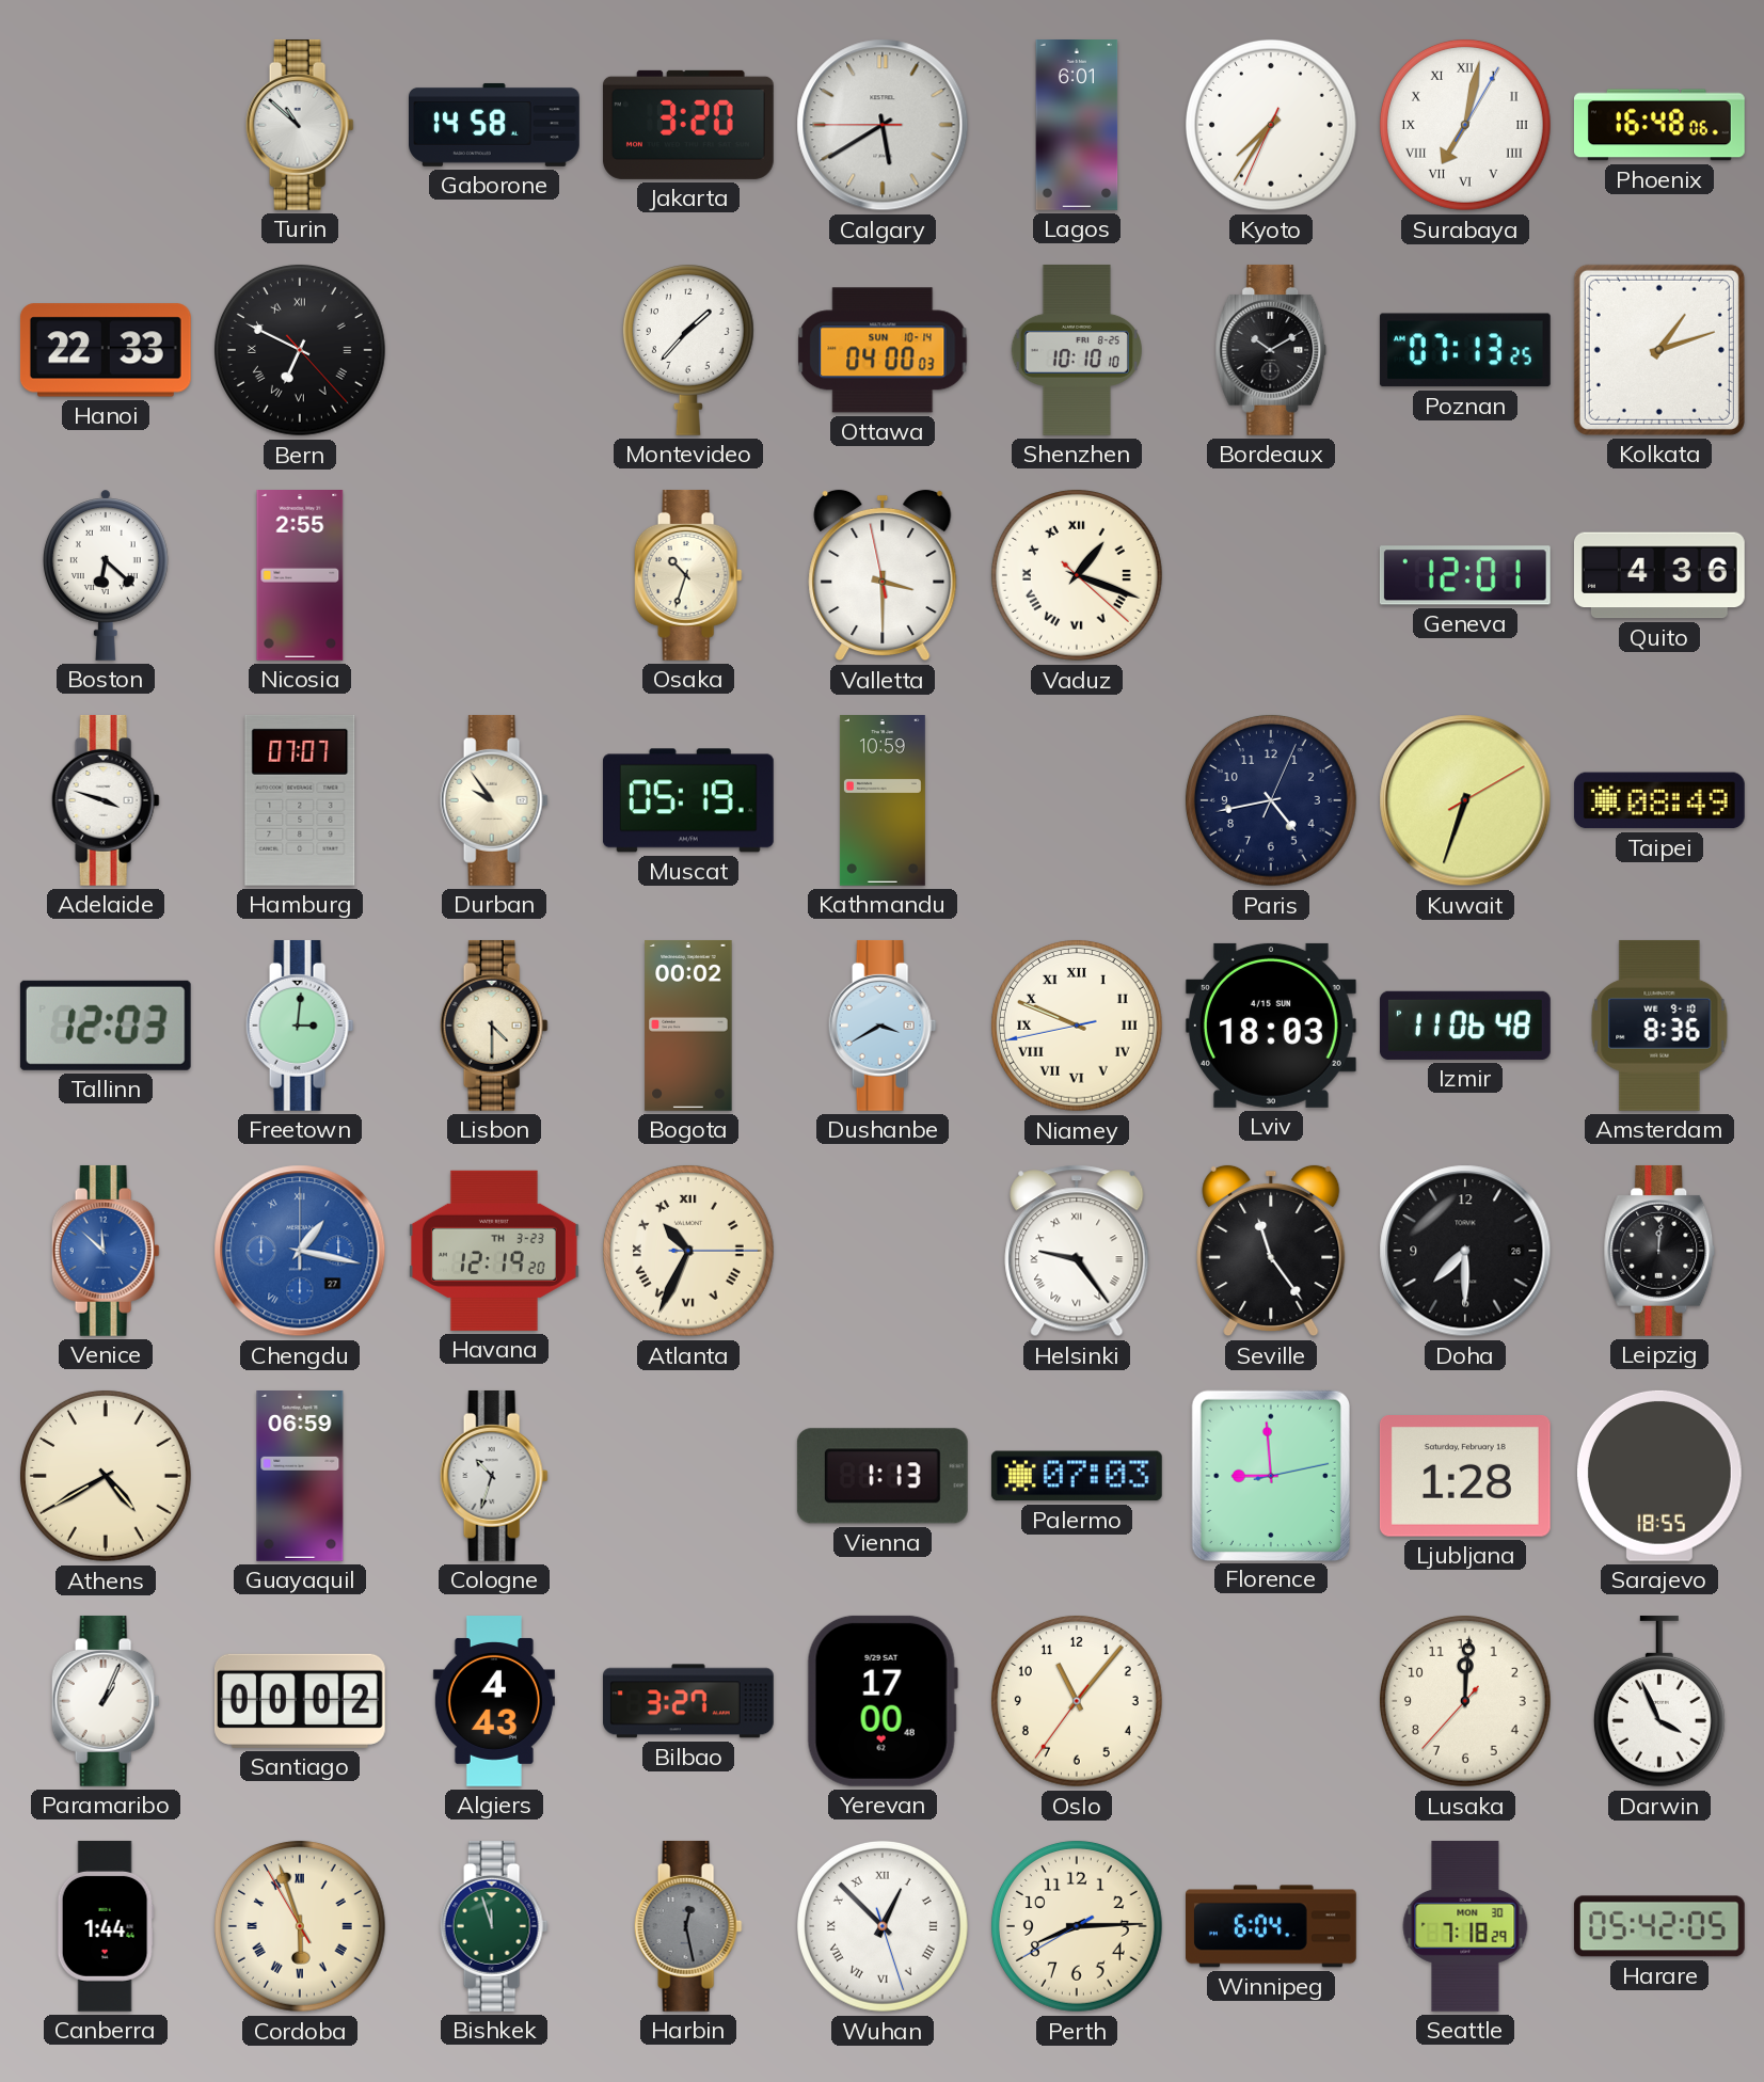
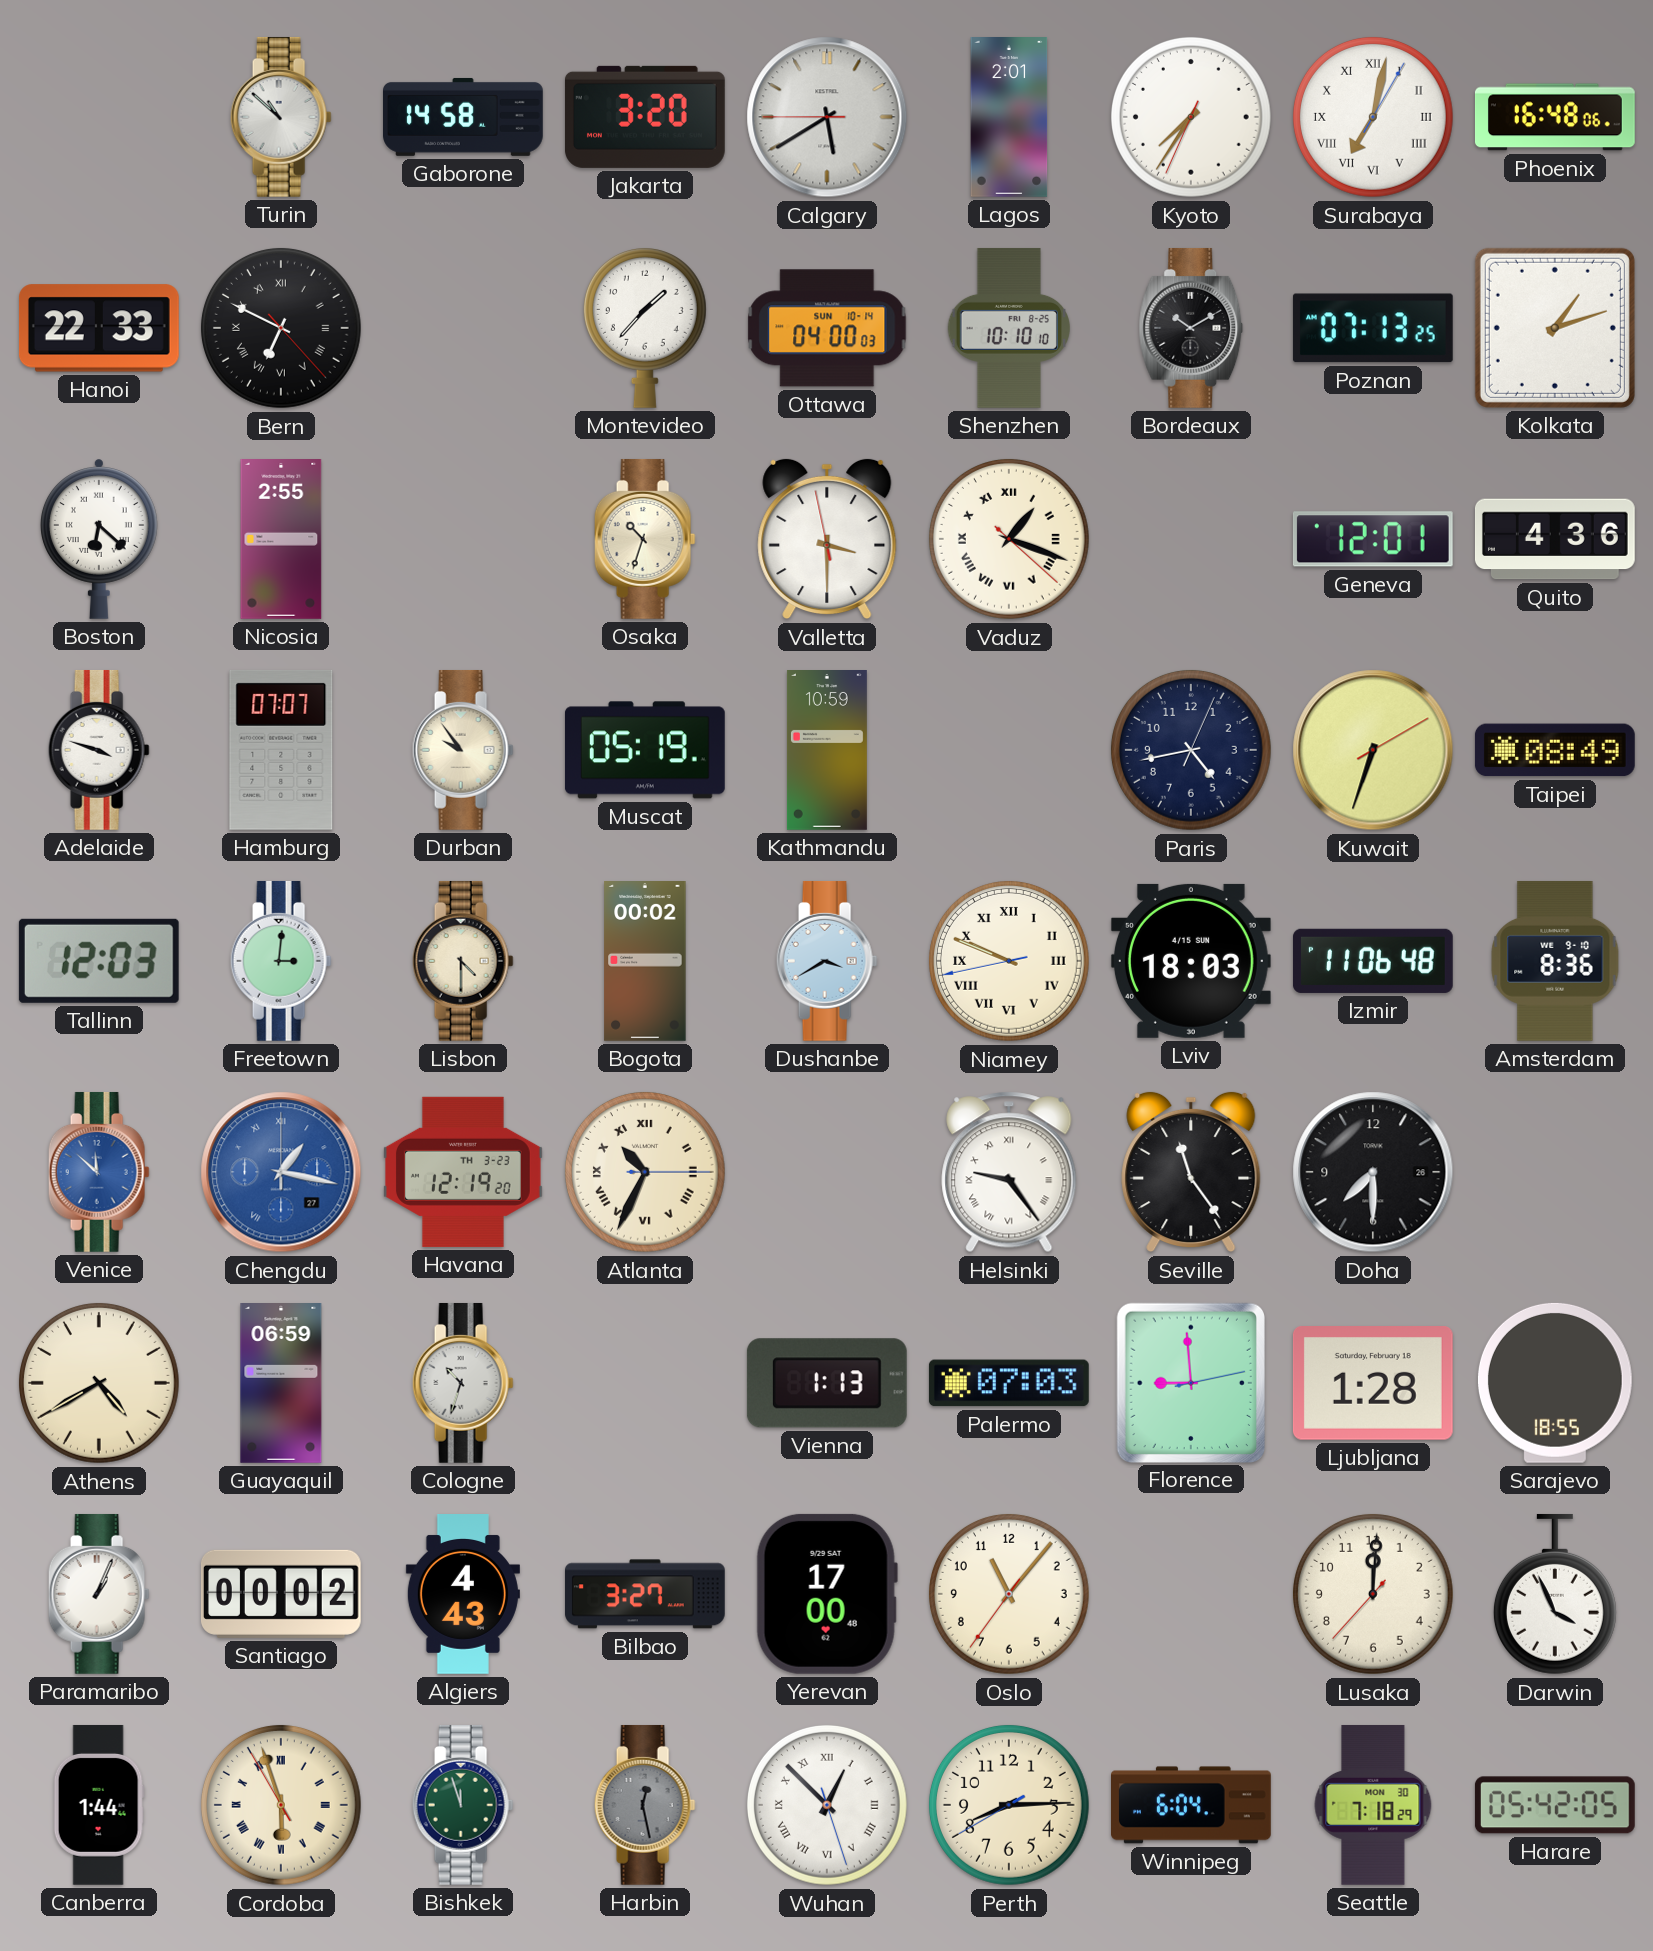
Lagos: 6:01 -> 2:01 (1009, 118)
Leipzig: 12:01 -> none (1659, 1251)
